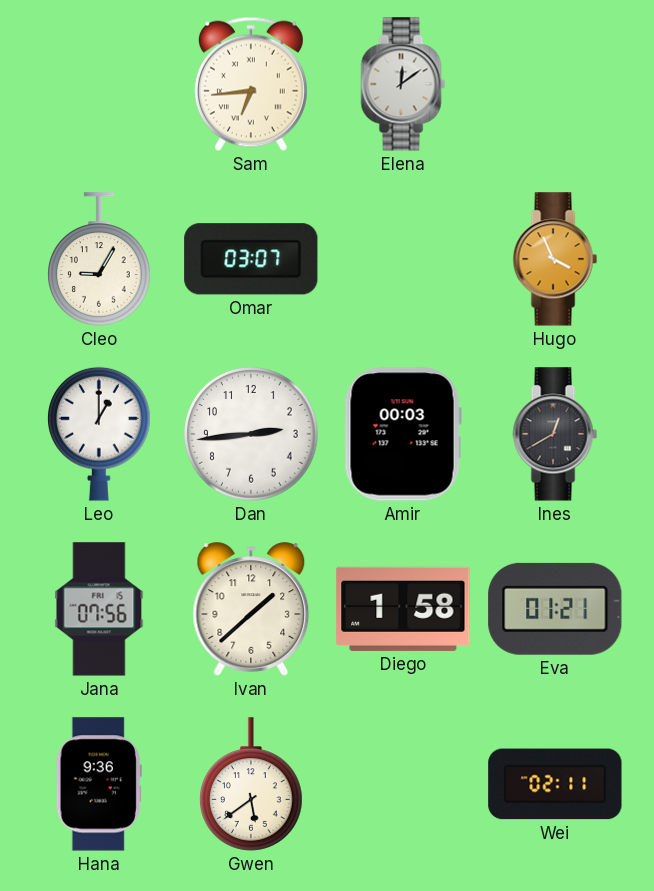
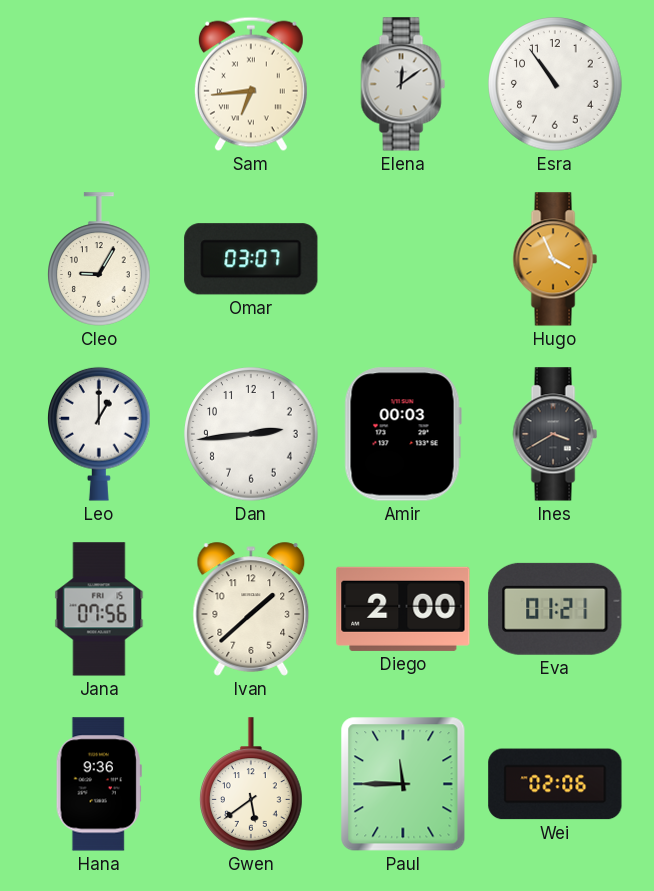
Esra: none -> 10:54 (555, 84)
Ines: 12:40 -> 3:40 (555, 434)
Diego: 1:58 -> 2:00 (403, 609)
Paul: none -> 11:45 (403, 784)
Wei: 02:11 -> 02:06 (555, 784)
